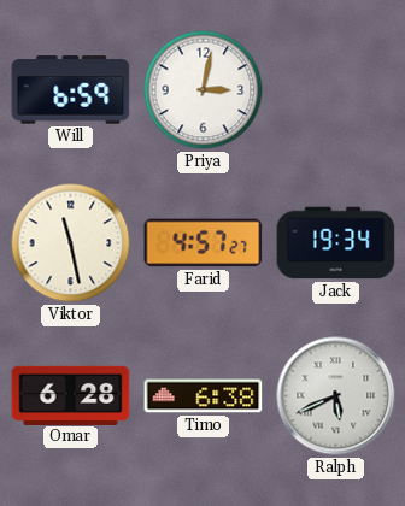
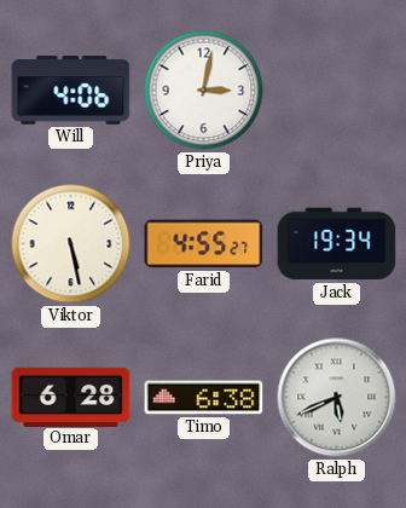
Will: 6:59 -> 4:06 (71, 91)
Viktor: 11:28 -> 5:28 (71, 244)
Farid: 4:57 -> 4:55 (204, 244)
